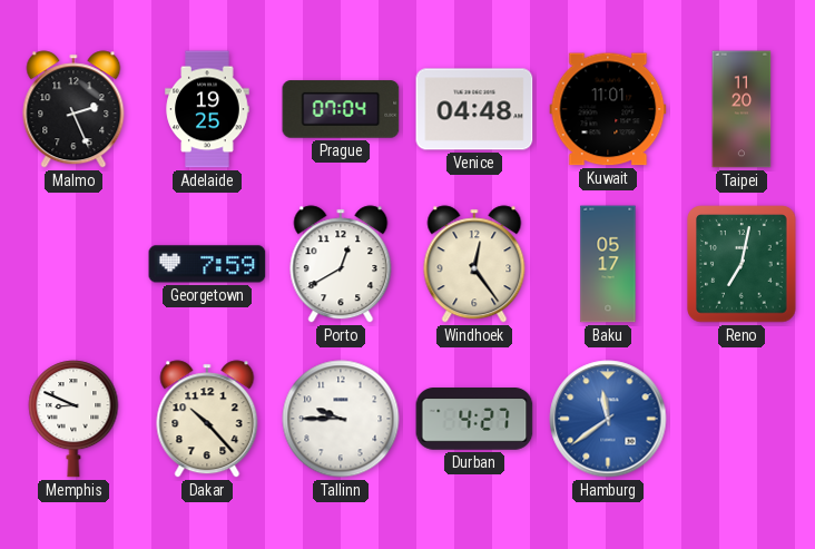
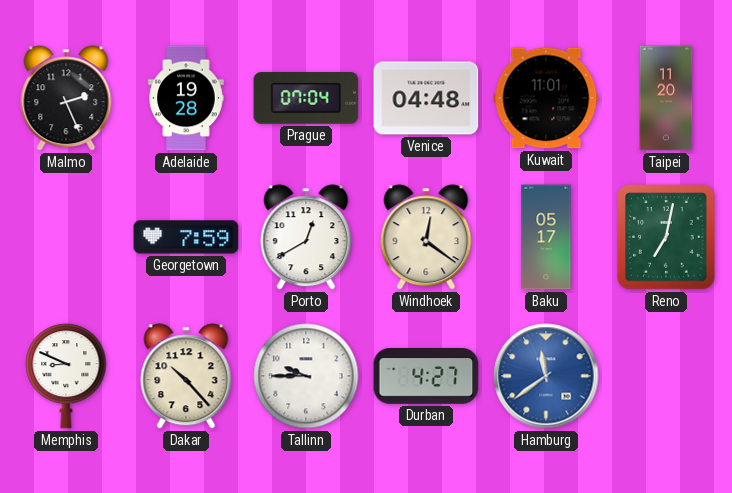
Adelaide: 19:25 -> 19:28 (186, 98)
Windhoek: 12:24 -> 12:21 (426, 237)
